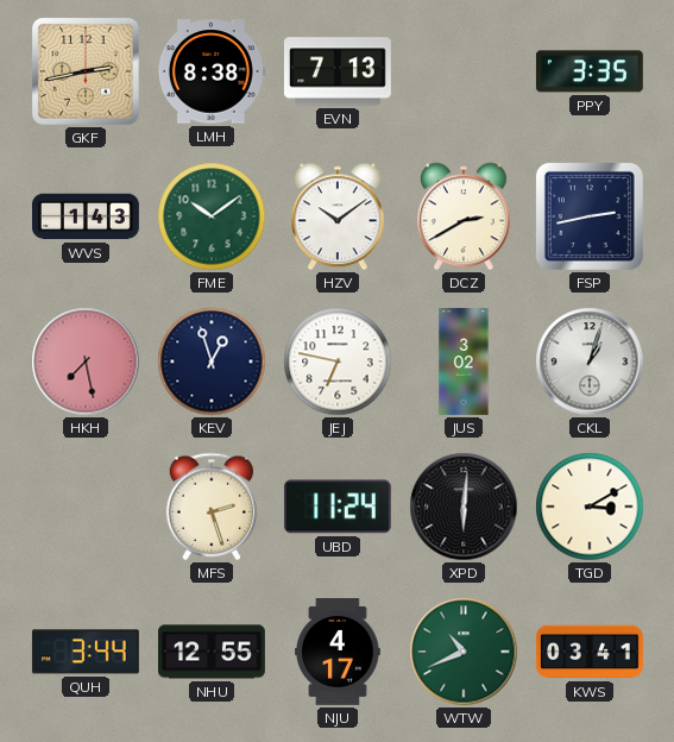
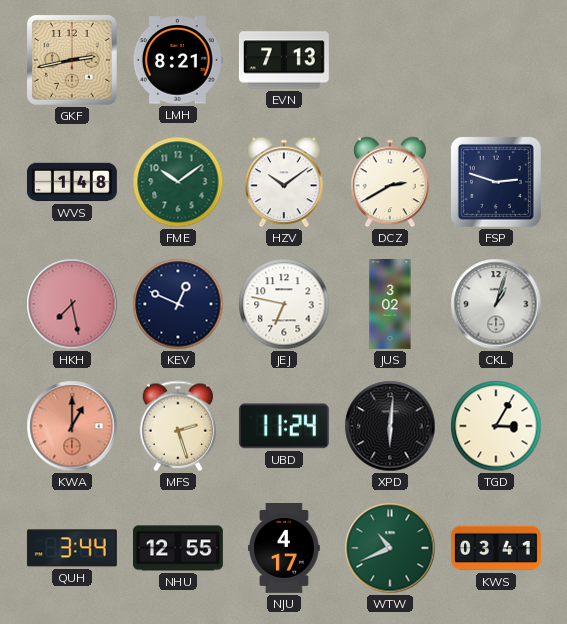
LMH: 8:38 -> 8:21 (178, 60)
PPY: 3:35 -> none (590, 71)
WVS: 1:43 -> 1:48 (72, 182)
FSP: 2:43 -> 2:48 (496, 182)
KEV: 12:57 -> 12:49 (178, 304)
KWA: none -> 1:00 (72, 426)
TGD: 3:10 -> 3:05 (496, 426)
